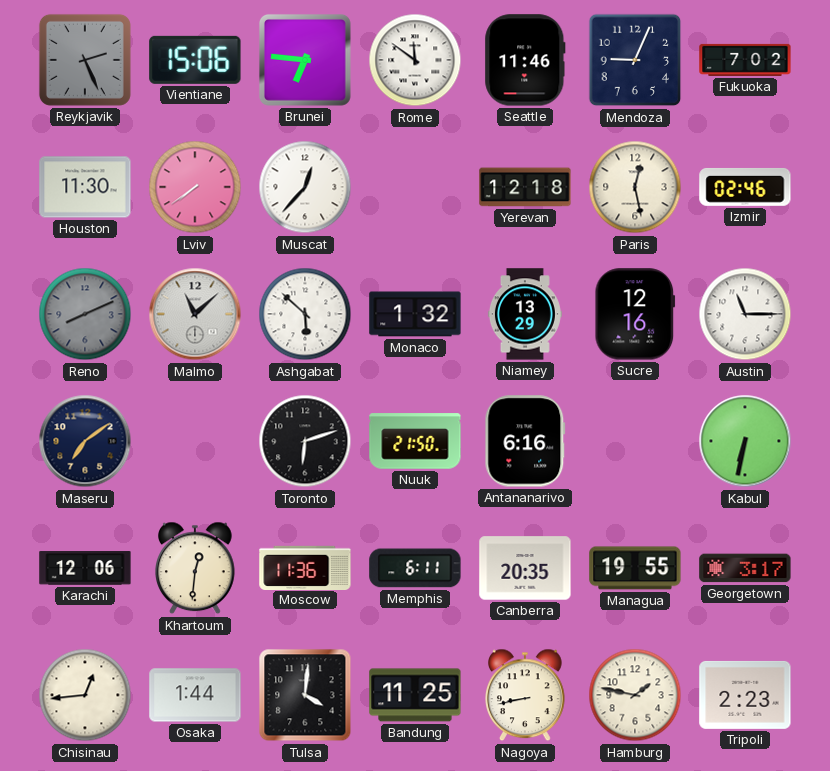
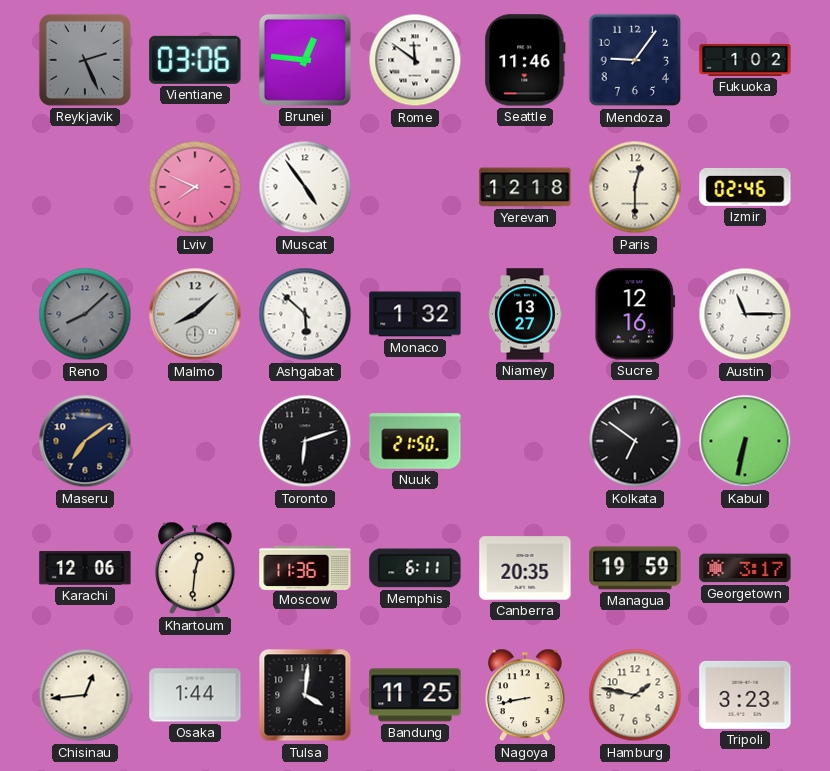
Vientiane: 15:06 -> 03:06 (195, 60)
Brunei: 6:46 -> 12:46 (305, 60)
Mendoza: 9:04 -> 9:06 (635, 60)
Fukuoka: 7:02 -> 1:02 (745, 60)
Houston: 11:30 -> none (85, 187)
Lviv: 7:39 -> 7:49 (195, 187)
Muscat: 12:37 -> 4:54 (305, 187)
Paris: 12:28 -> 12:30 (635, 187)
Reno: 8:11 -> 8:08 (85, 314)
Malmo: 11:08 -> 8:08 (195, 314)
Niamey: 13:29 -> 13:27 (525, 314)
Antananarivo: 6:16 -> none (525, 441)
Kolkata: none -> 6:51 (635, 441)
Managua: 19:55 -> 19:59 (635, 568)
Tripoli: 2:23 -> 3:23 (745, 695)
